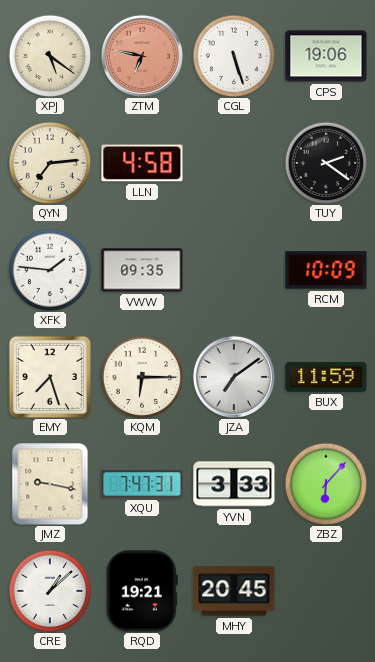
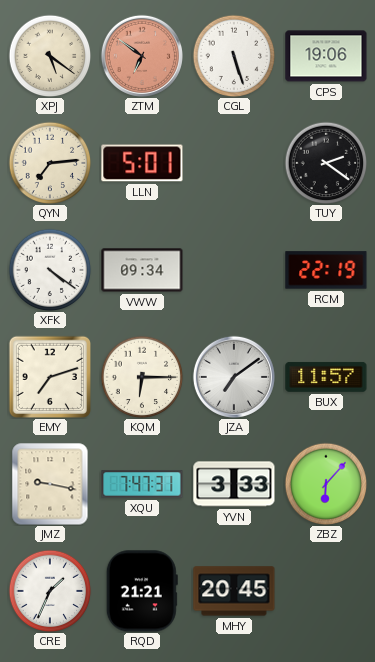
ZTM: 6:47 -> 6:51 (142, 56)
LLN: 4:58 -> 5:01 (142, 163)
XFK: 1:46 -> 4:21 (50, 270)
VWW: 09:35 -> 09:34 (142, 270)
RCM: 10:09 -> 22:19 (326, 270)
EMY: 7:27 -> 7:12 (49, 376)
BUX: 11:59 -> 11:57 (326, 377)
CRE: 1:08 -> 1:34 (50, 591)
RQD: 19:21 -> 21:21 (142, 591)
